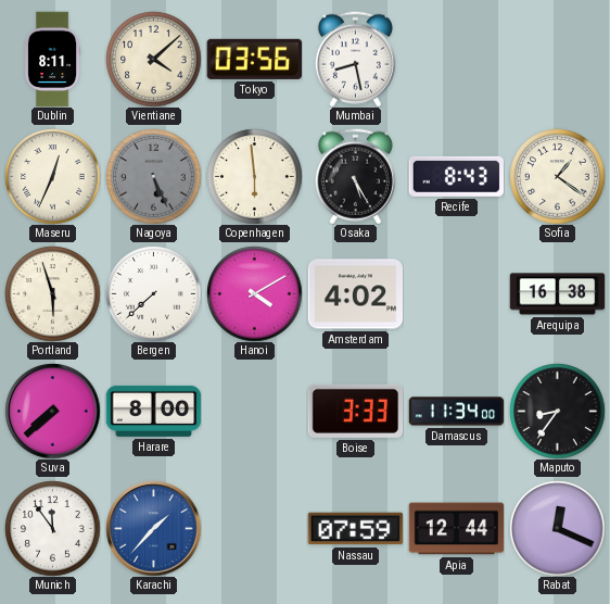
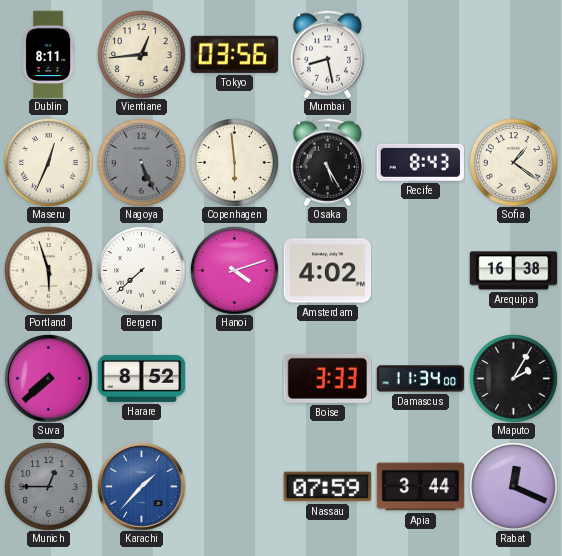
Vientiane: 4:08 -> 12:44 (141, 54)
Hanoi: 4:10 -> 4:12 (234, 270)
Harare: 8:00 -> 8:52 (141, 378)
Maputo: 8:36 -> 2:05 (513, 378)
Munich: 11:54 -> 12:45 (48, 486)
Munich dial: white -> grey (48, 486)
Apia: 12:44 -> 3:44 (420, 487)
